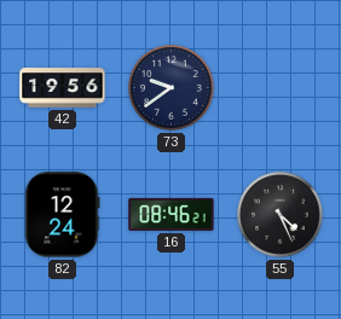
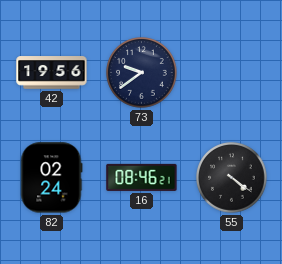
82: 12:24 -> 02:24 (52, 178)
55: 4:26 -> 4:21 (232, 178)
